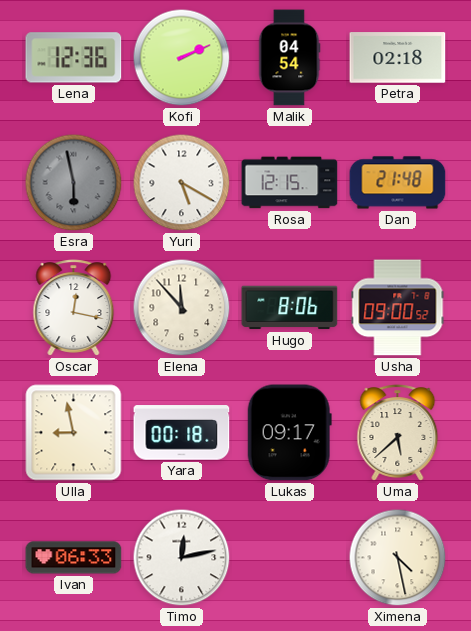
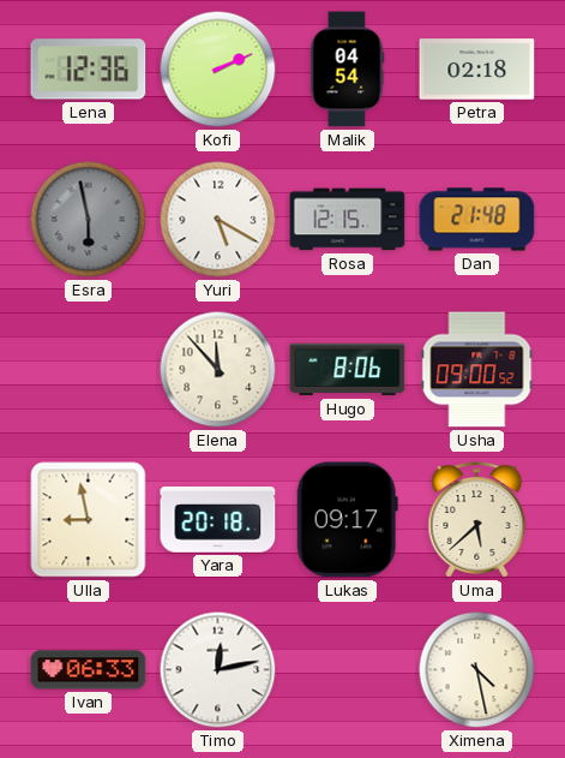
Oscar: 12:17 -> none (74, 308)
Yara: 00:18 -> 20:18 (218, 520)
